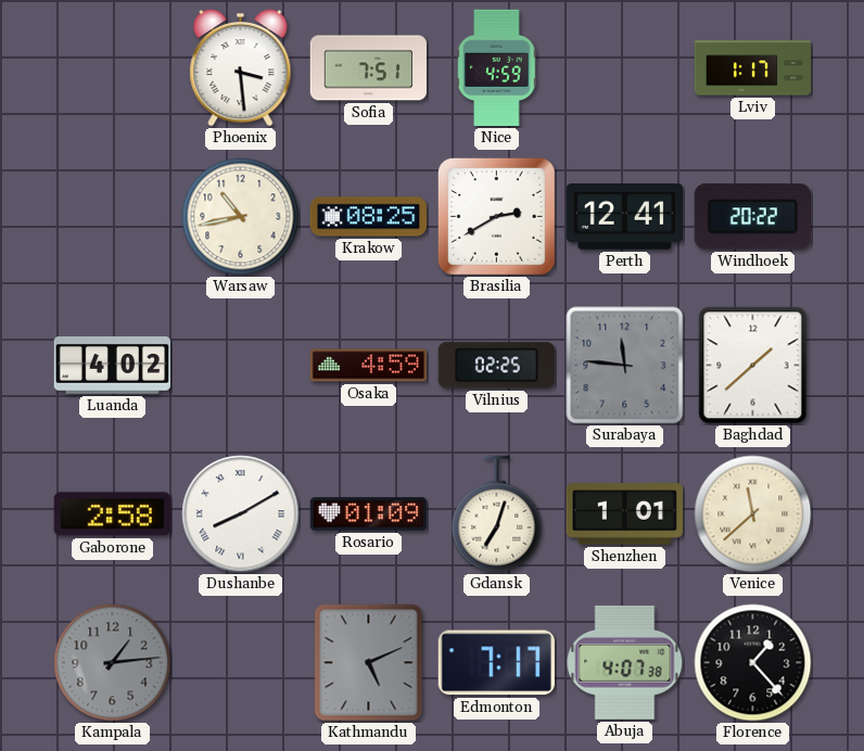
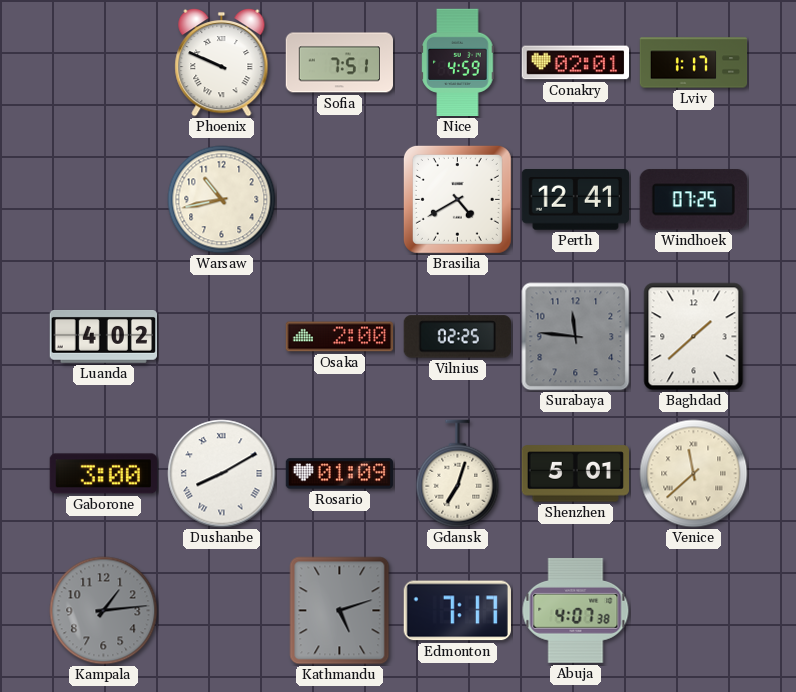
Phoenix: 3:29 -> 9:49 (222, 62)
Conakry: none -> 02:01 (575, 63)
Krakow: 08:25 -> none (369, 217)
Brasilia: 2:40 -> 4:40 (457, 199)
Windhoek: 20:22 -> 07:25 (693, 200)
Osaka: 4:59 -> 2:00 (340, 337)
Gaborone: 2:58 -> 3:00 (103, 474)
Shenzhen: 1:01 -> 5:01 (575, 474)
Kathmandu: 5:11 -> 5:12 (340, 611)
Florence: 1:23 -> none (753, 663)
